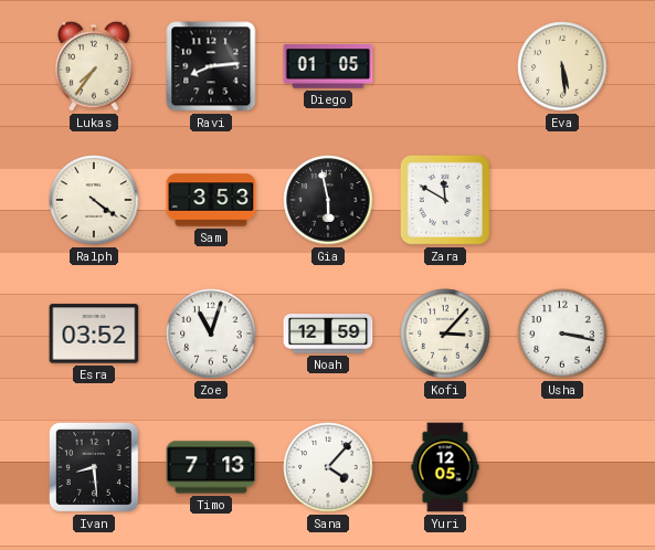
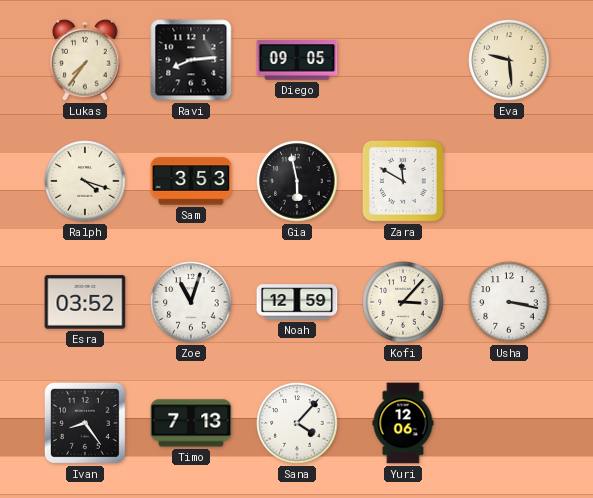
Diego: 01:05 -> 09:05 (297, 60)
Eva: 5:29 -> 9:29 (509, 60)
Ralph: 4:21 -> 4:18 (85, 181)
Ivan: 8:29 -> 8:24 (85, 423)
Yuri: 12:05 -> 12:06 (403, 423)
